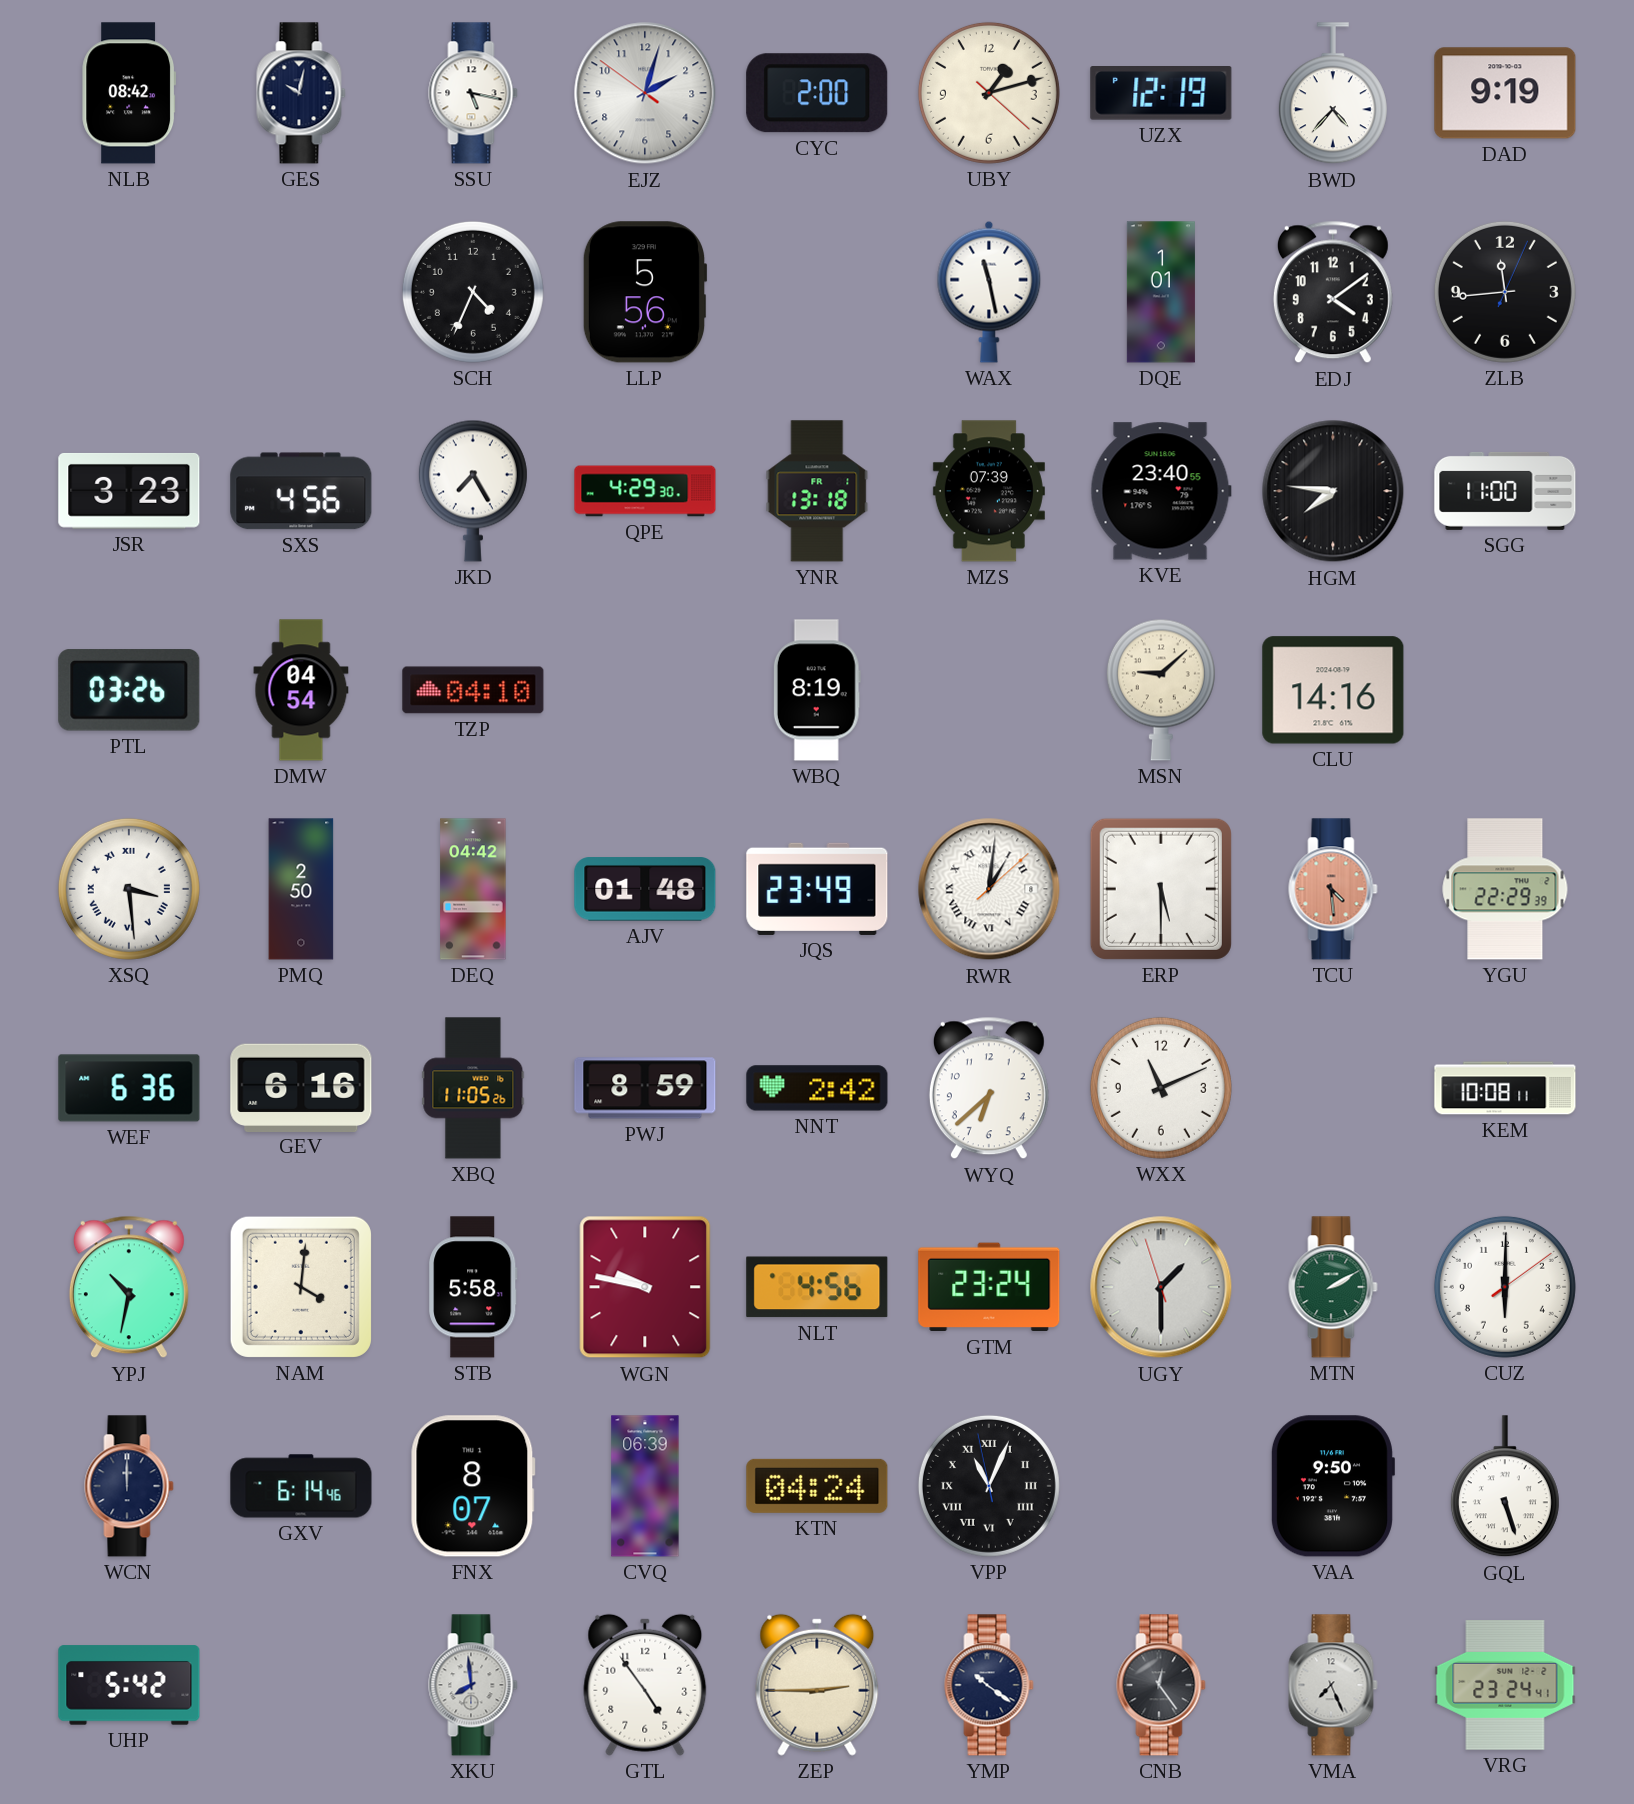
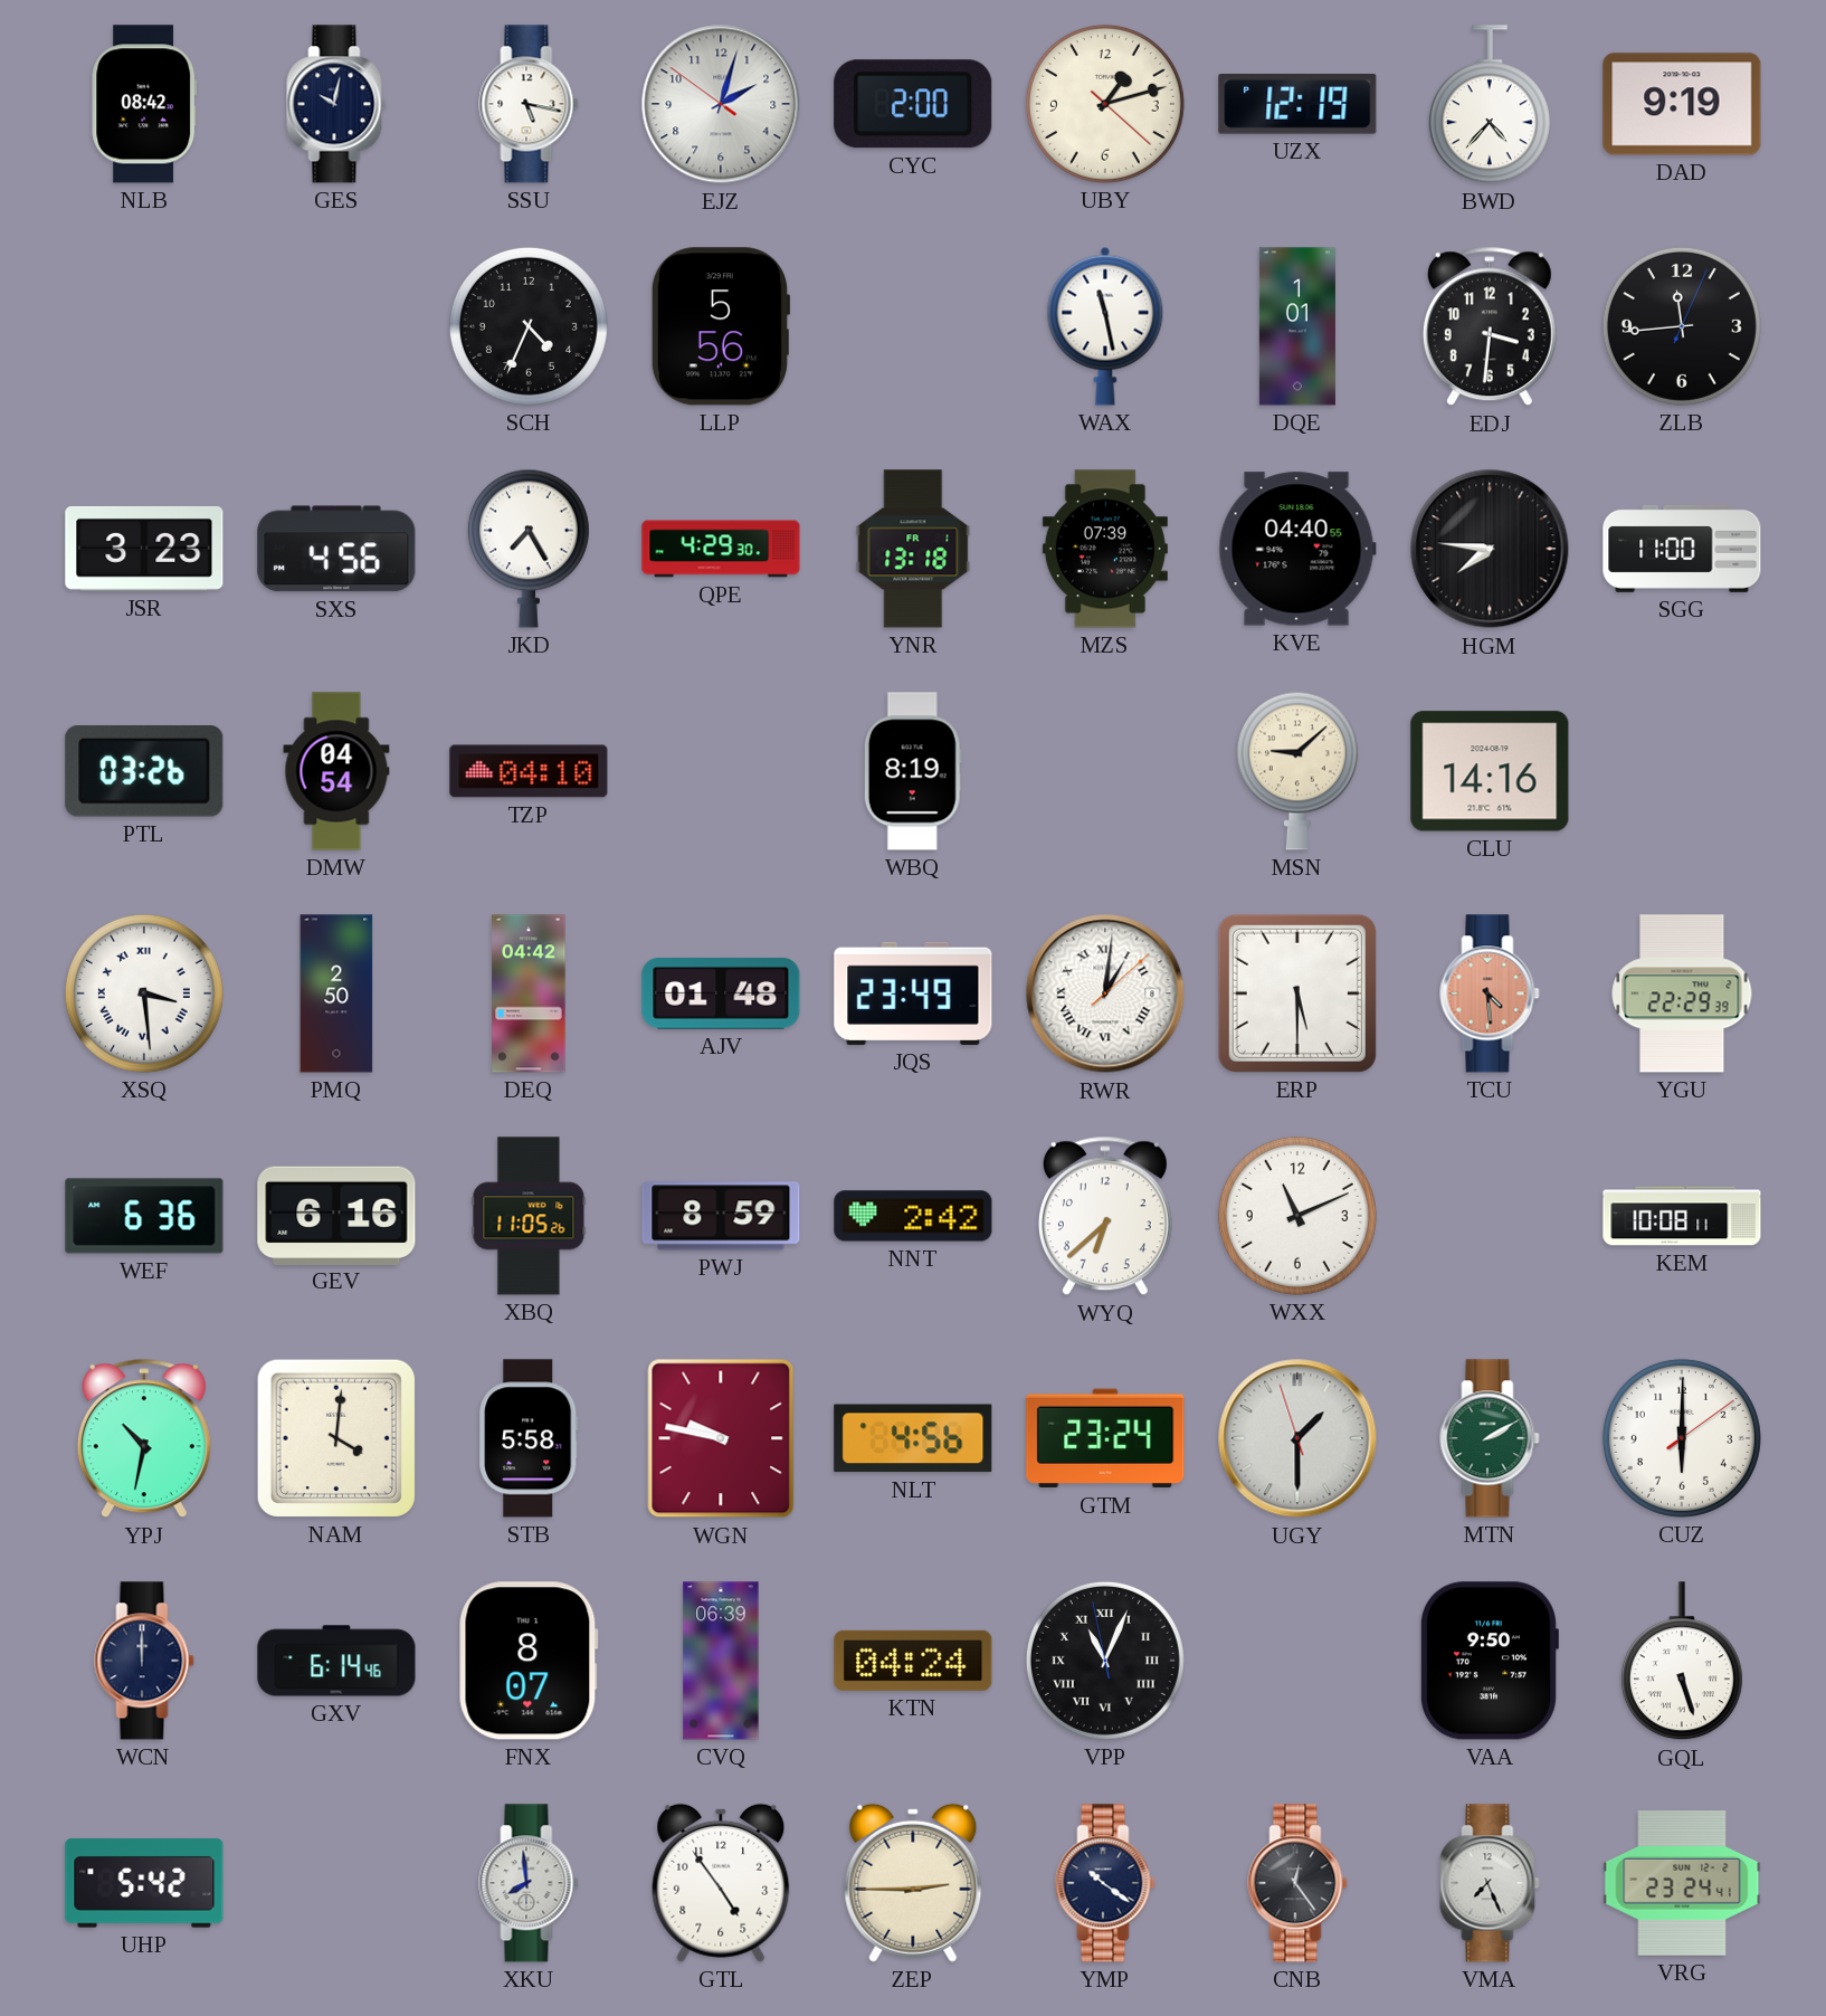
EDJ: 4:09 -> 3:31 (1490, 326)
KVE: 23:40 -> 04:40 (1297, 549)
